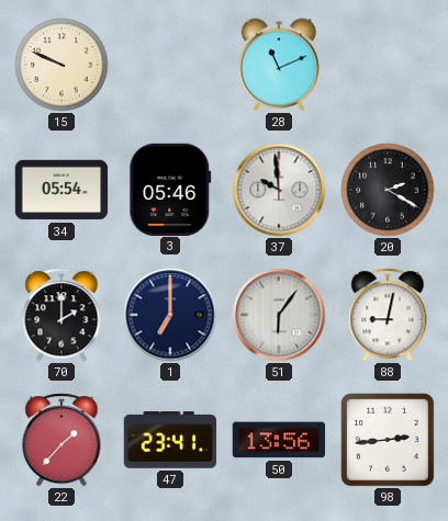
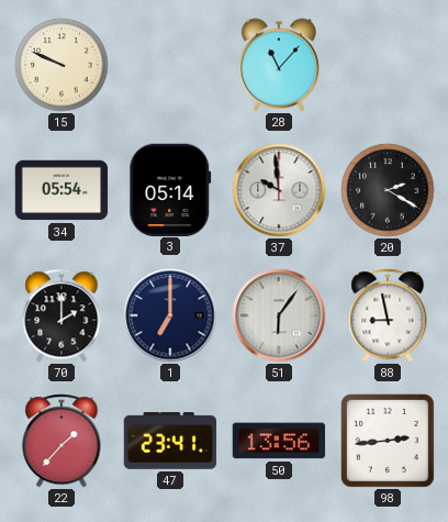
28: 11:11 -> 11:07 (278, 65)
3: 05:46 -> 05:14 (170, 189)
88: 9:02 -> 8:58 (388, 315)
